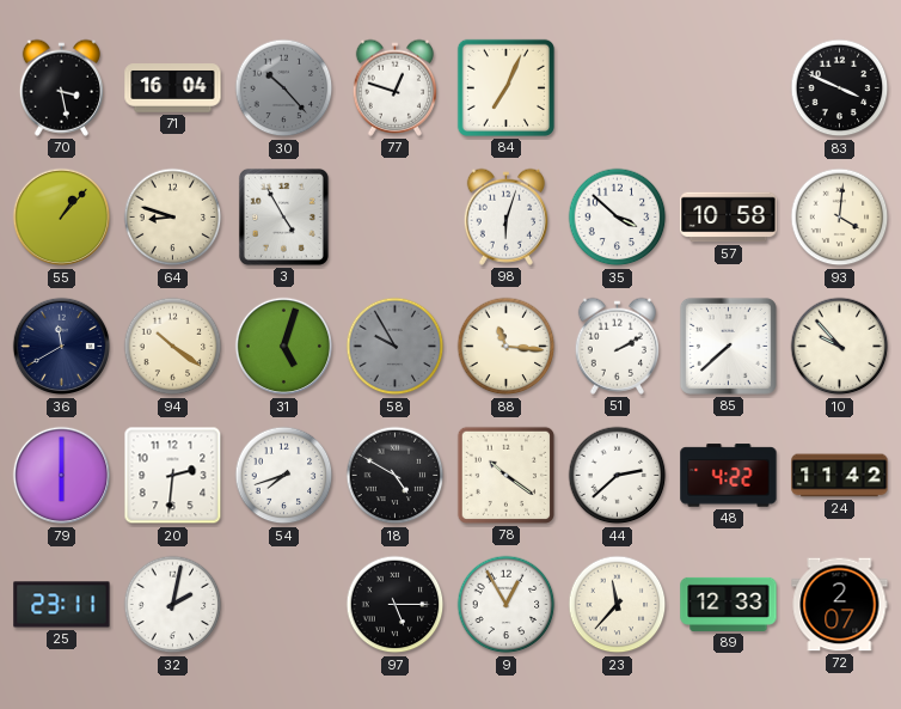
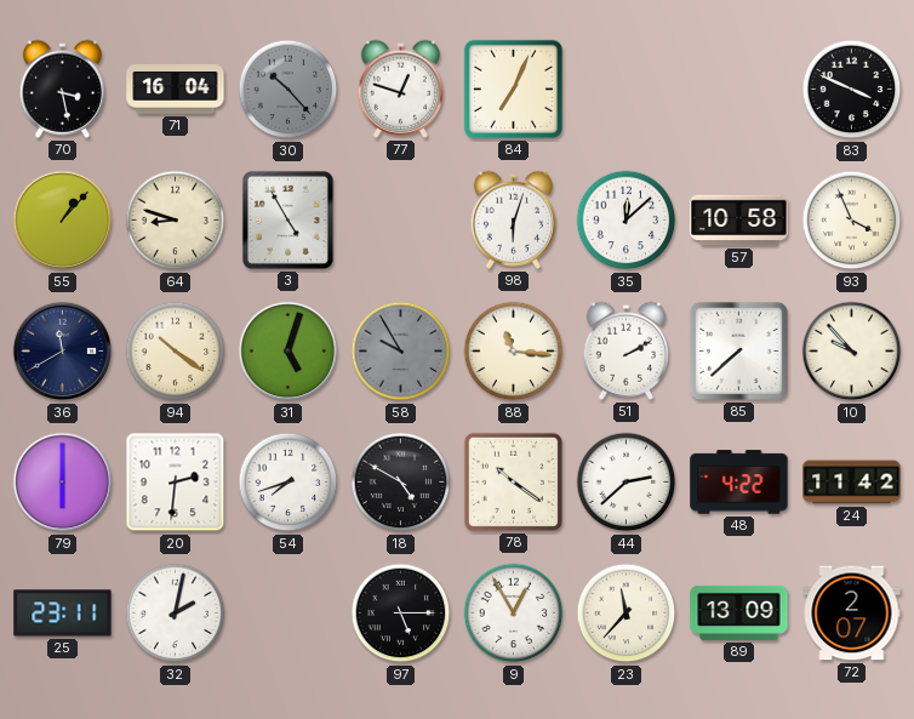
35: 3:52 -> 12:08 (627, 221)
93: 4:01 -> 3:56 (852, 221)
89: 12:33 -> 13:09 (739, 612)
